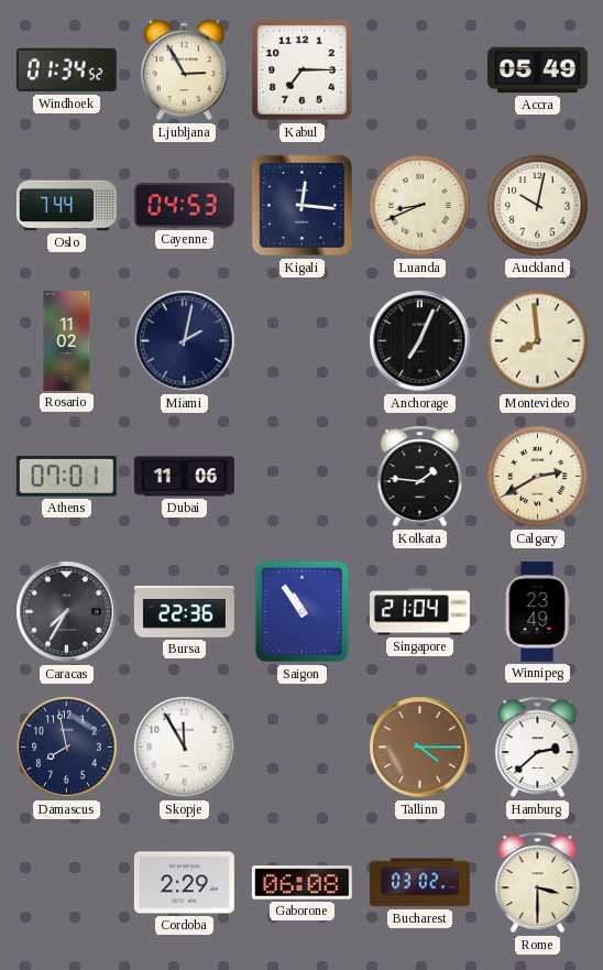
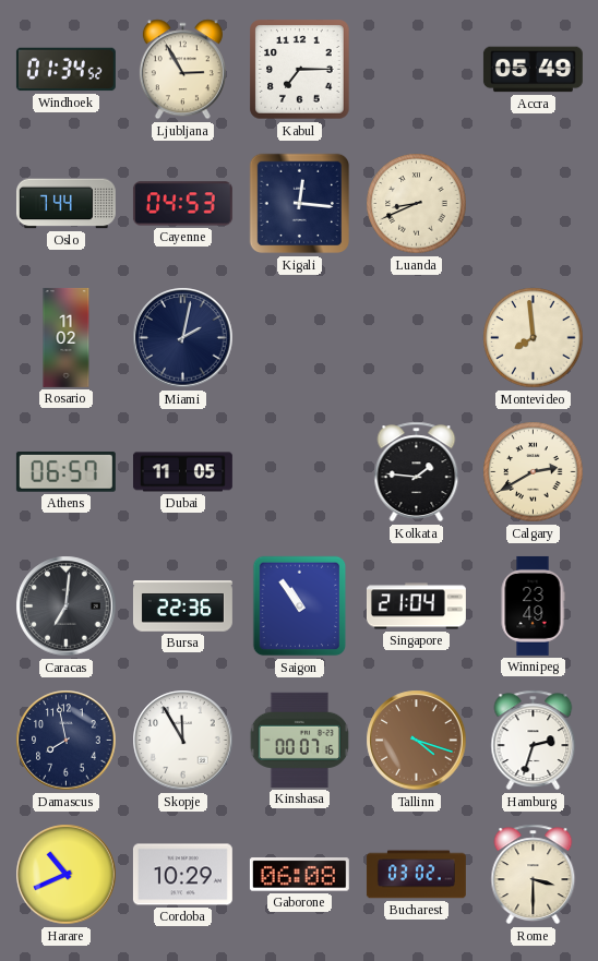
Auckland: 10:02 -> none (538, 206)
Anchorage: 7:04 -> none (420, 341)
Athens: 07:01 -> 06:57 (65, 472)
Dubai: 11:06 -> 11:05 (182, 472)
Caracas: 7:35 -> 7:01 (67, 606)
Kinshasa: none -> 00:07 (299, 740)
Tallinn: 4:15 -> 4:18 (417, 741)
Hamburg: 2:38 -> 2:33 (534, 741)
Harare: none -> 10:41 (67, 875)
Cordoba: 2:29 -> 10:29 (182, 875)
